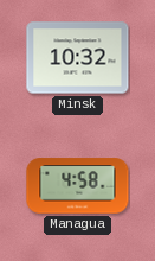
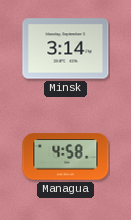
Minsk: 10:32 -> 3:14 (66, 49)
